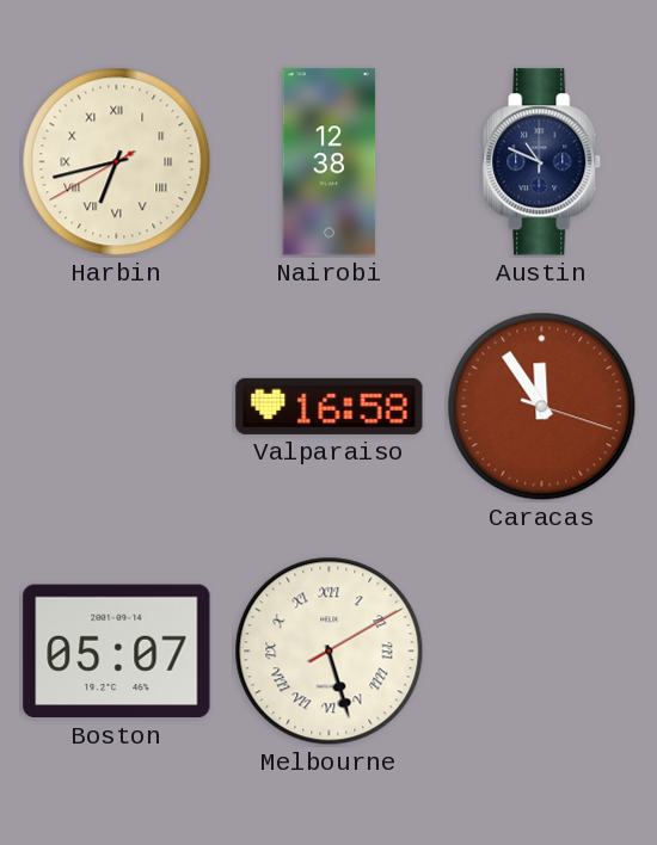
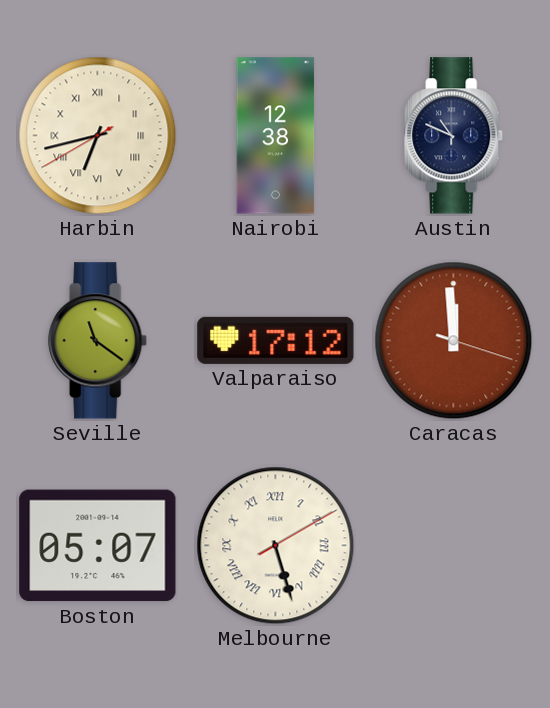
Seville: none -> 11:21 (98, 341)
Valparaiso: 16:58 -> 17:12 (276, 340)
Caracas: 11:54 -> 11:59 (454, 341)
